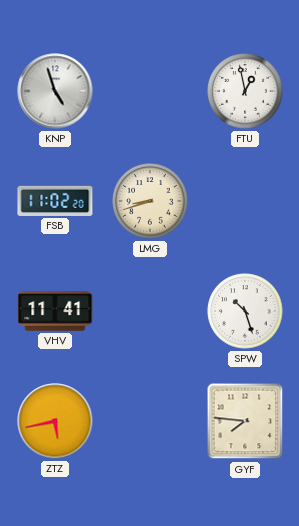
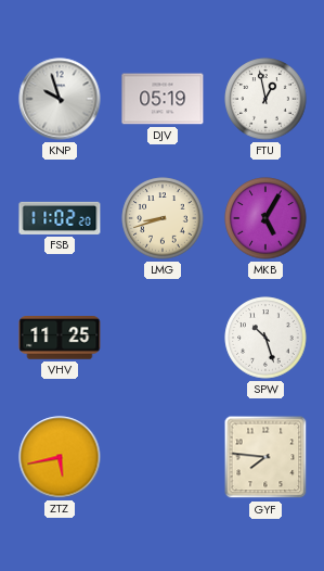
KNP: 4:57 -> 9:57 (60, 99)
DJV: none -> 05:19 (163, 99)
MKB: none -> 5:05 (265, 218)
VHV: 11:41 -> 11:25 (60, 339)
